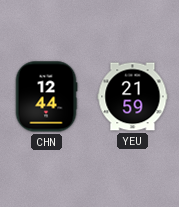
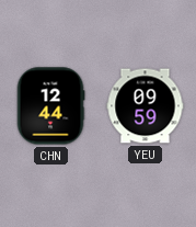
YEU: 21:59 -> 09:59 (146, 106)
